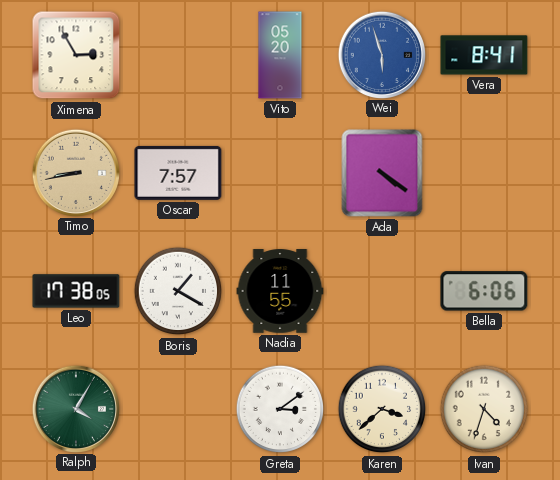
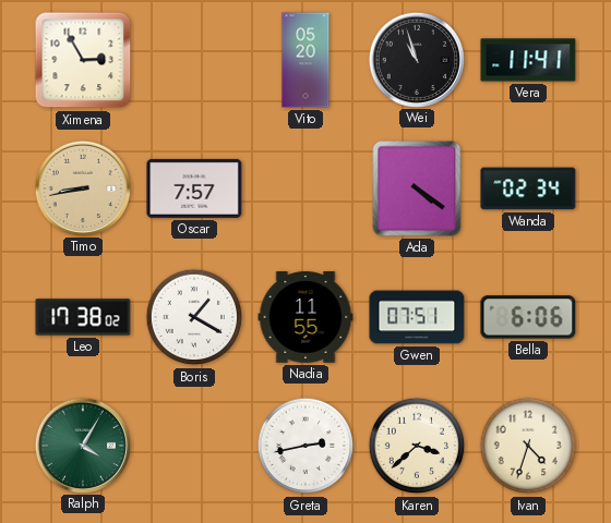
Wei: 5:57 -> 10:57 (416, 59)
Wei dial: blue -> black (416, 59)
Vera: 8:41 -> 11:41 (528, 60)
Wanda: none -> 02:34 (528, 188)
Leo: 17:38:05 -> 17:38:02 (83, 317)
Gwen: none -> 07:51 (417, 317)
Greta: 3:09 -> 2:43 (305, 446)
